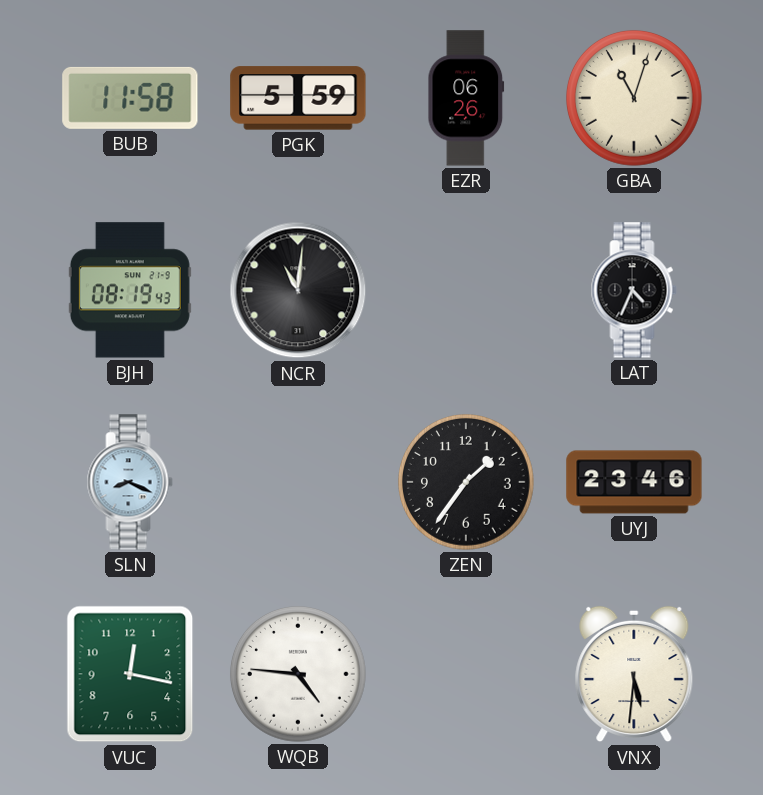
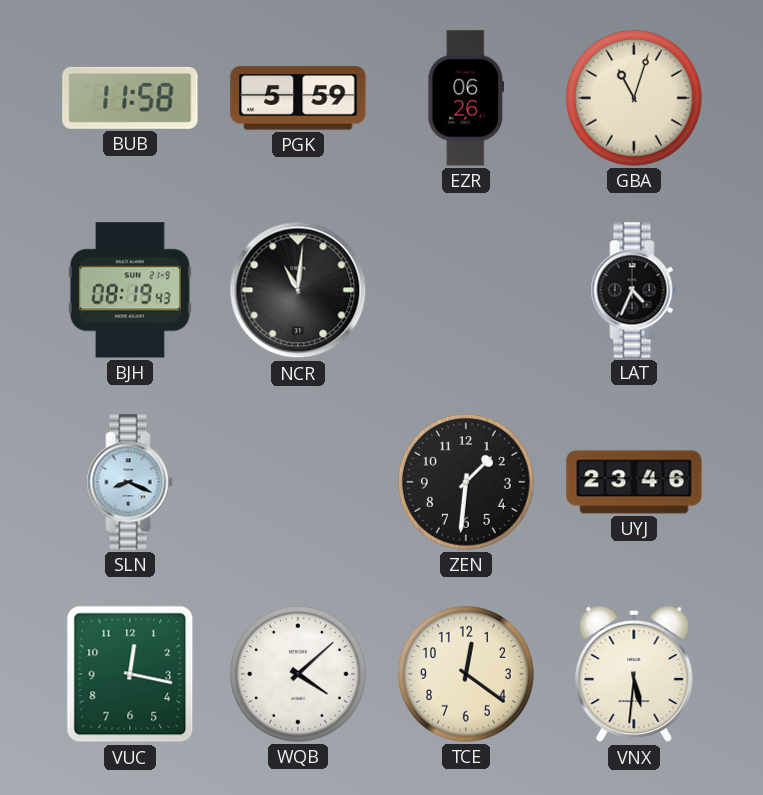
ZEN: 1:36 -> 1:31 (466, 482)
WQB: 4:46 -> 4:08 (298, 674)
TCE: none -> 12:21 (466, 674)
